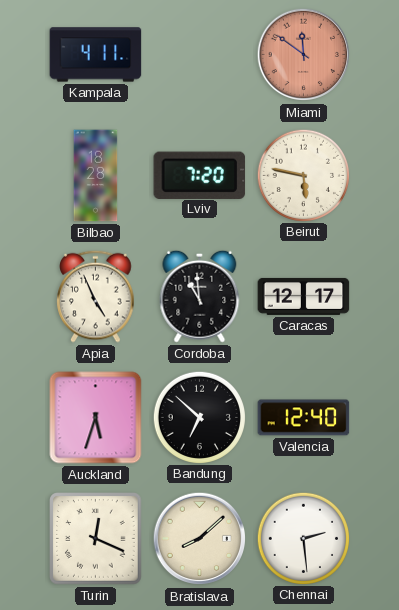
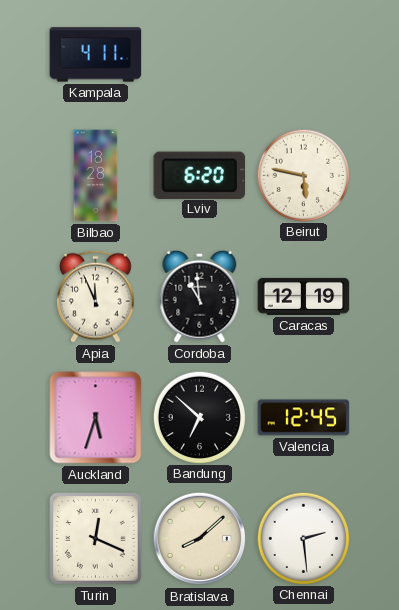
Miami: 11:51 -> none (304, 55)
Lviv: 7:20 -> 6:20 (200, 175)
Apia: 4:56 -> 11:56 (96, 296)
Caracas: 12:17 -> 12:19 (304, 296)
Valencia: 12:40 -> 12:45 (304, 418)
